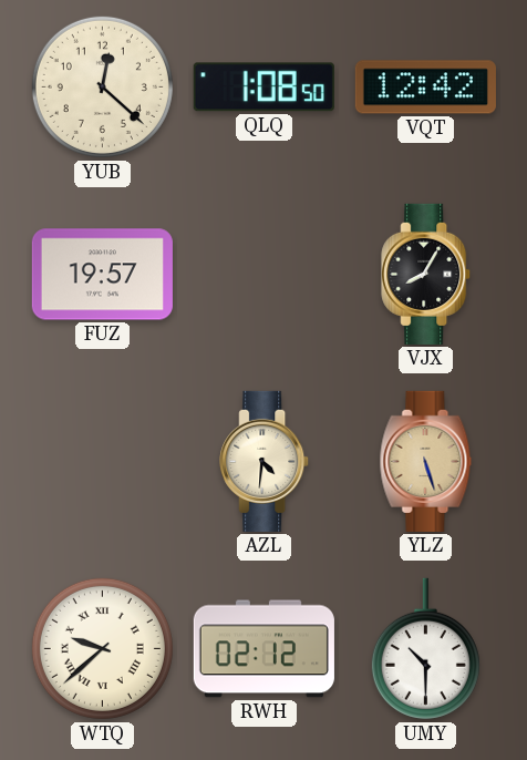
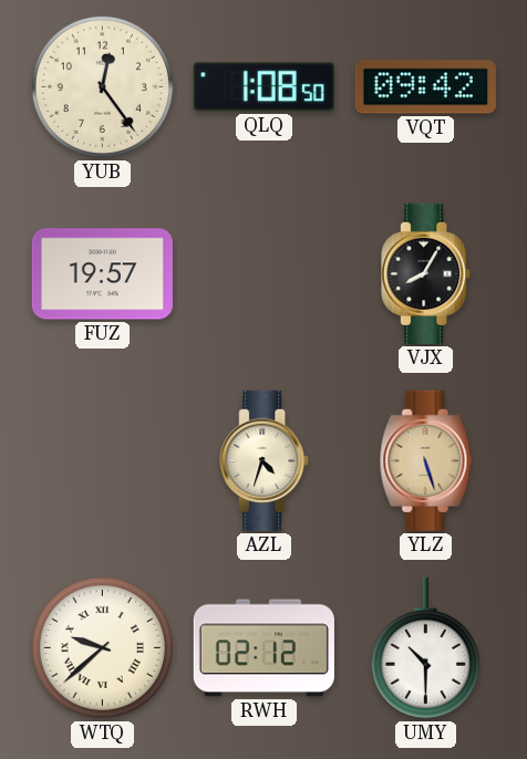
YUB: 12:22 -> 12:24 (102, 86)
VQT: 12:42 -> 09:42 (425, 87)
AZL: 4:31 -> 4:33 (265, 460)
